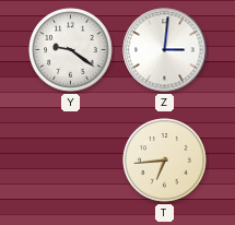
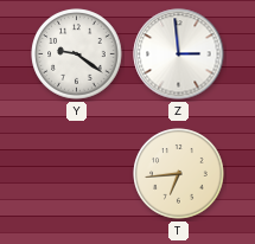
Z: 3:01 -> 2:59 (179, 54)
